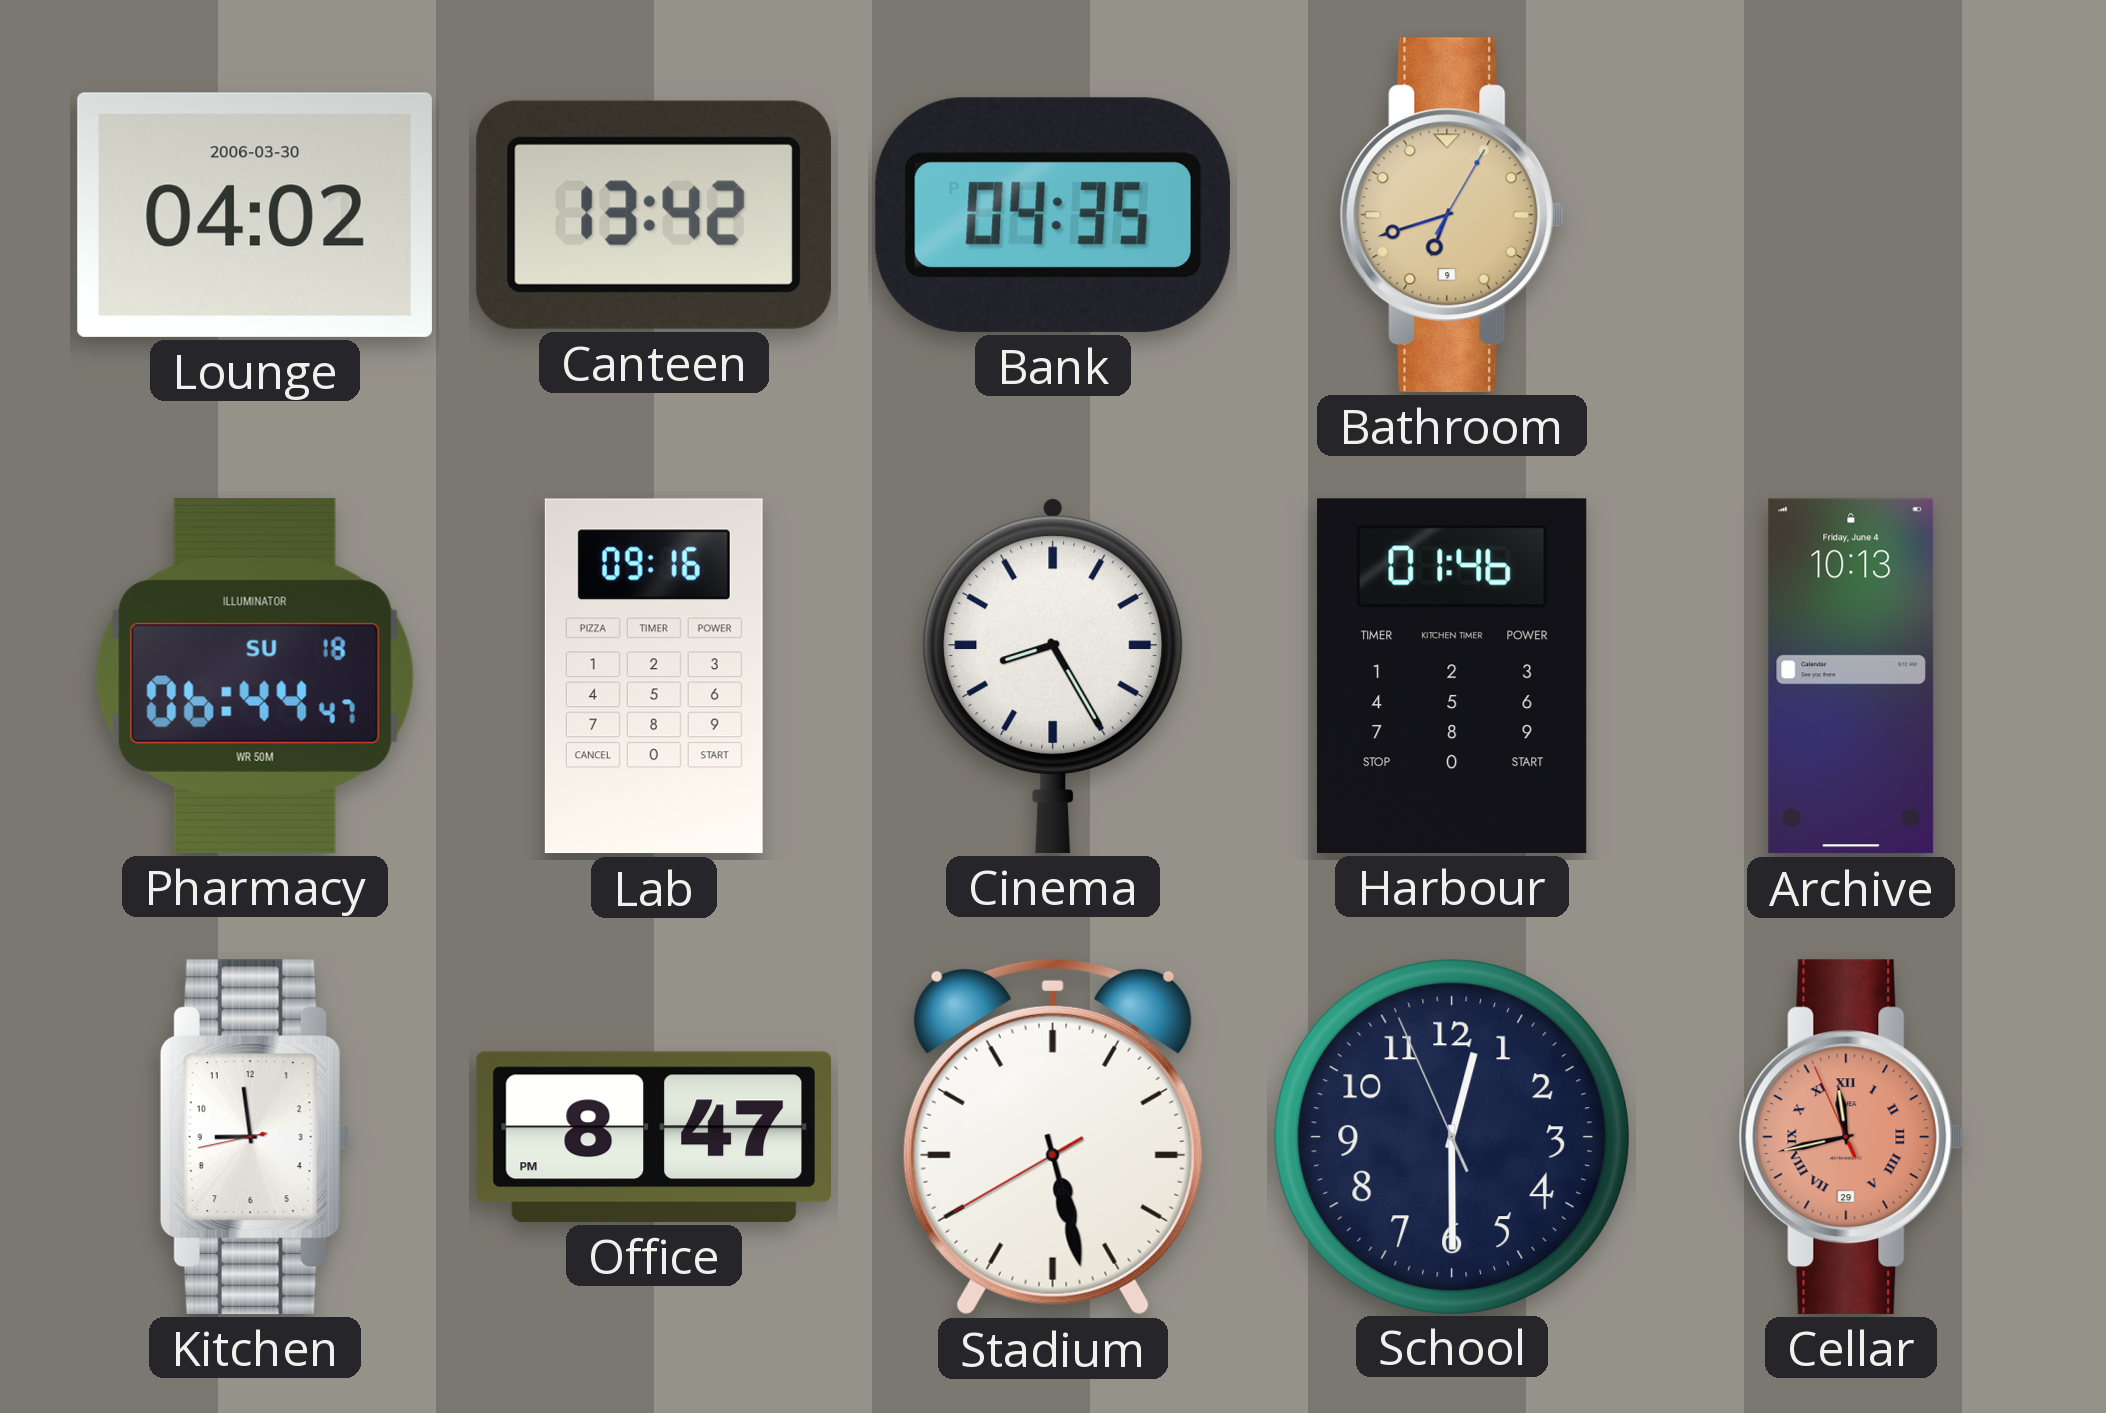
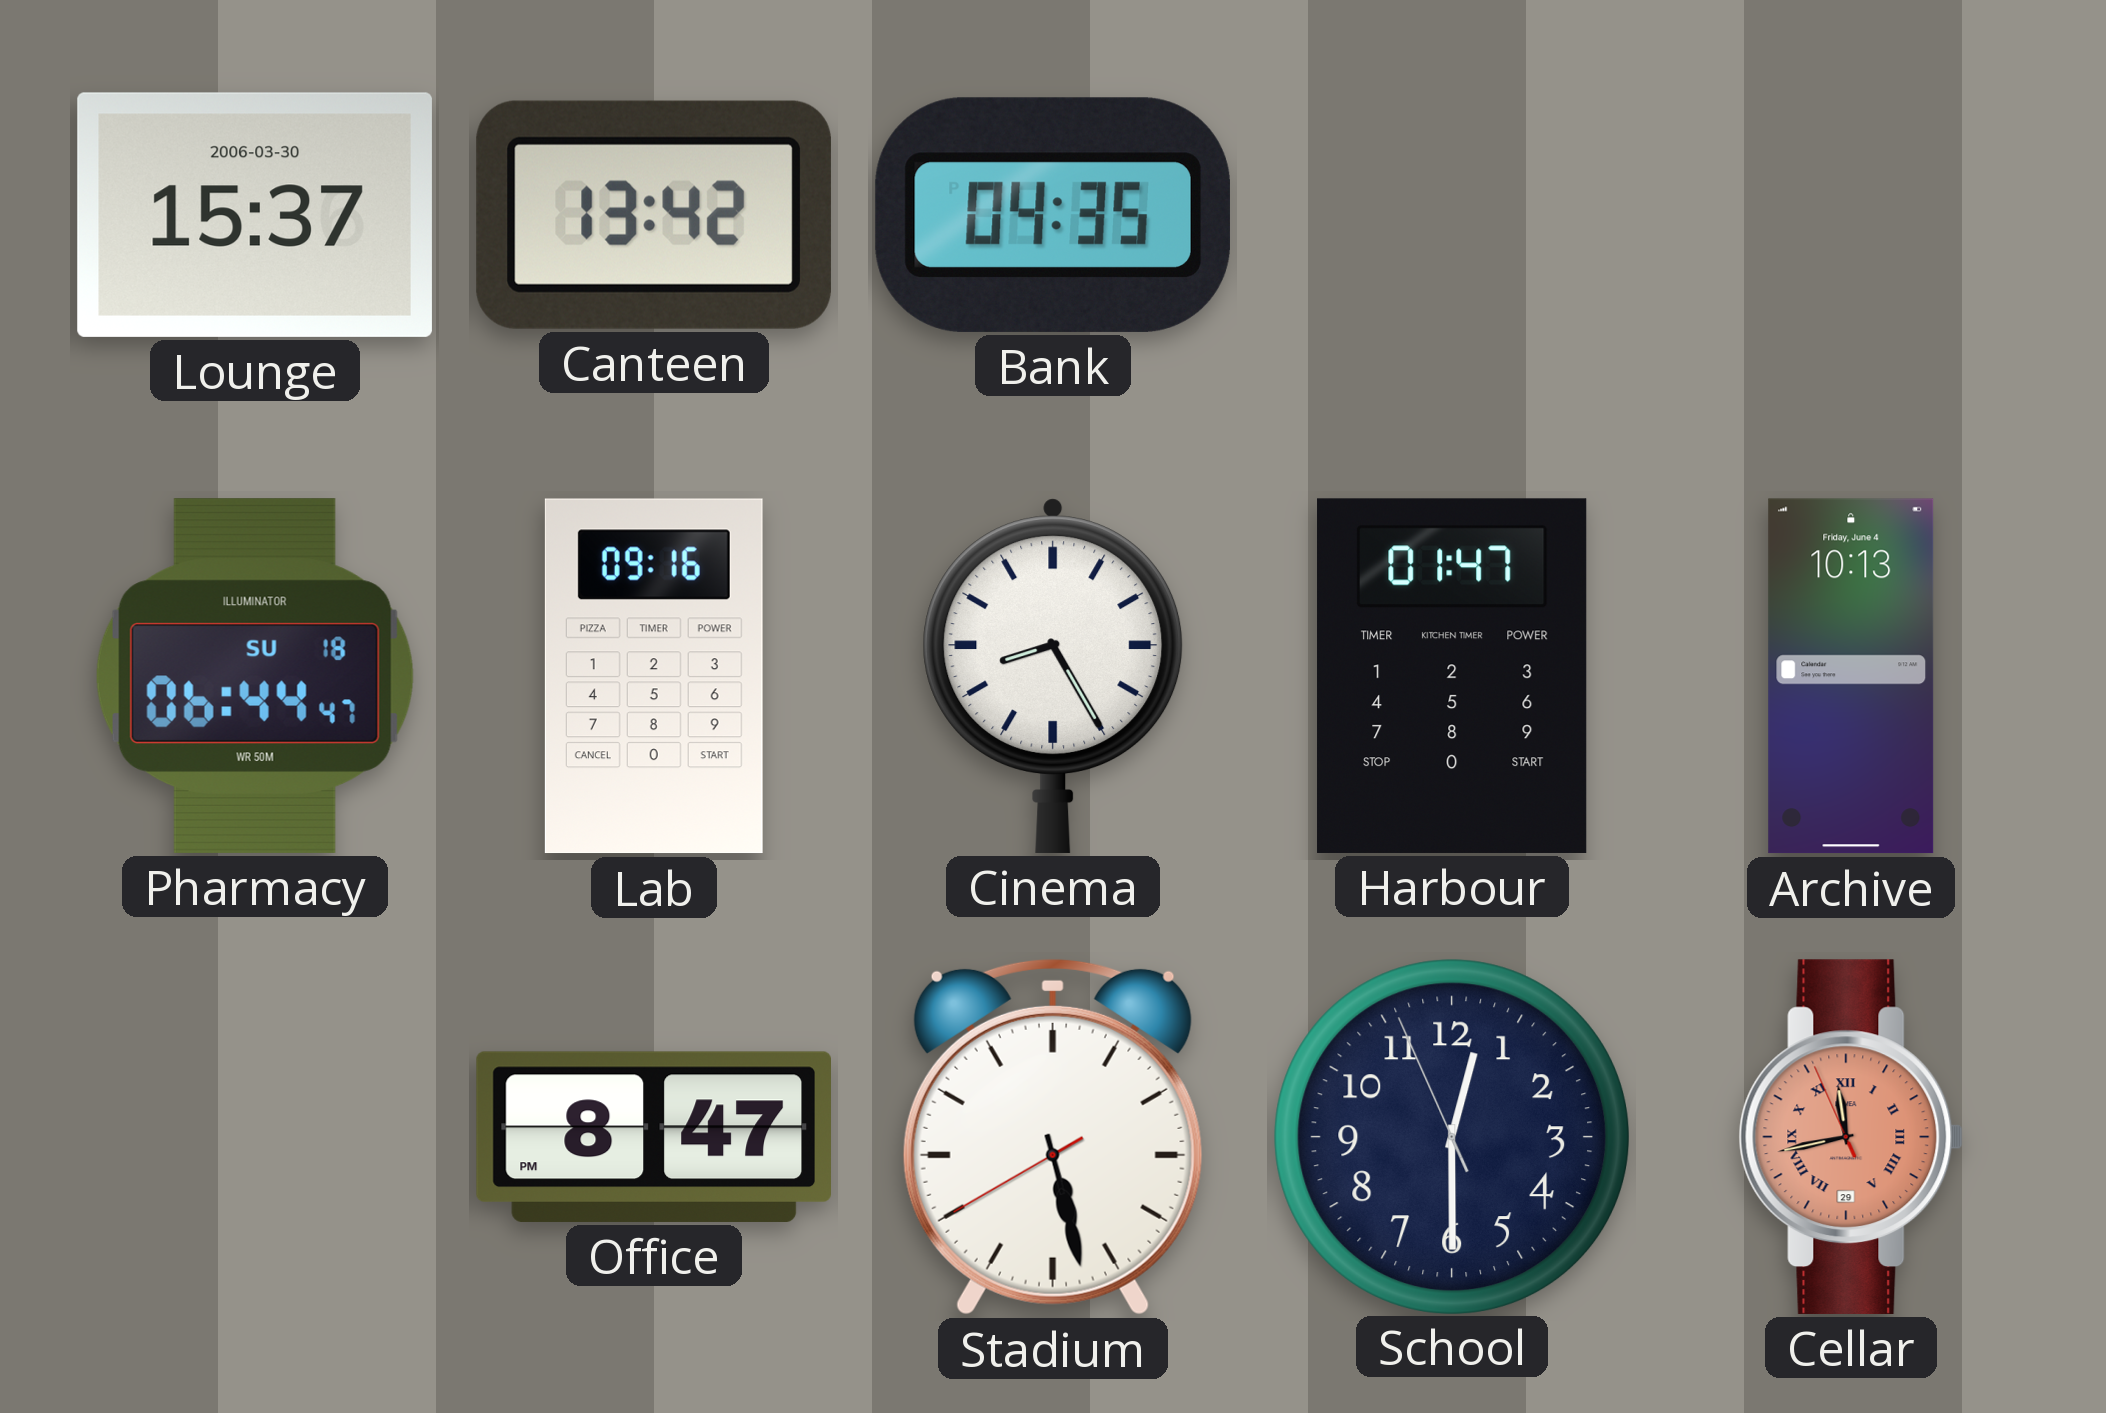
Lounge: 04:02 -> 15:37 (255, 215)
Bathroom: 6:42 -> none (1452, 215)
Harbour: 01:46 -> 01:47 (1452, 676)
Kitchen: 8:58 -> none (255, 1137)
